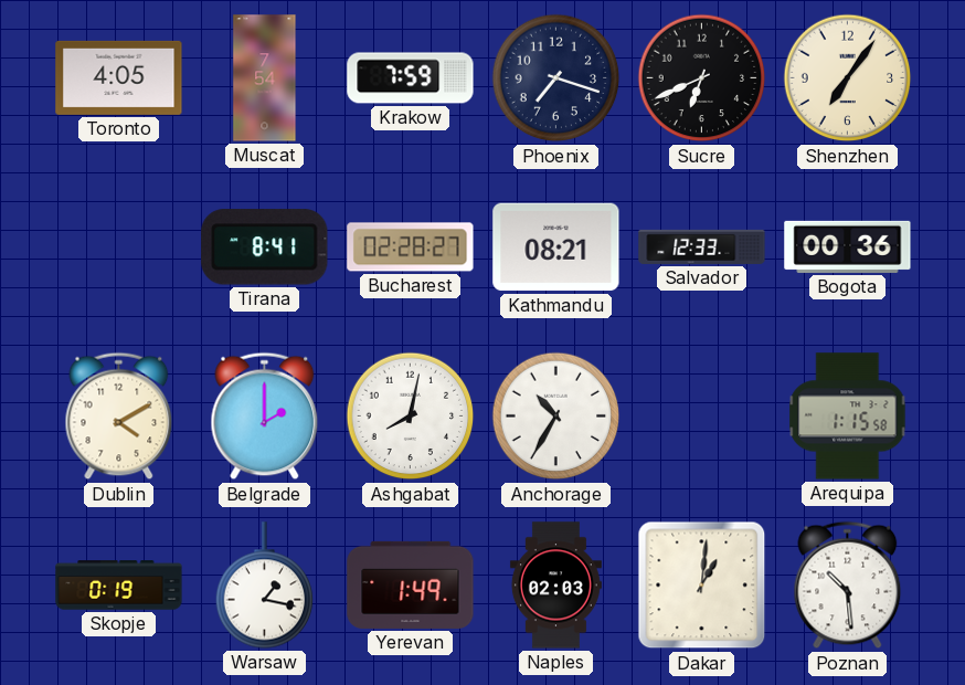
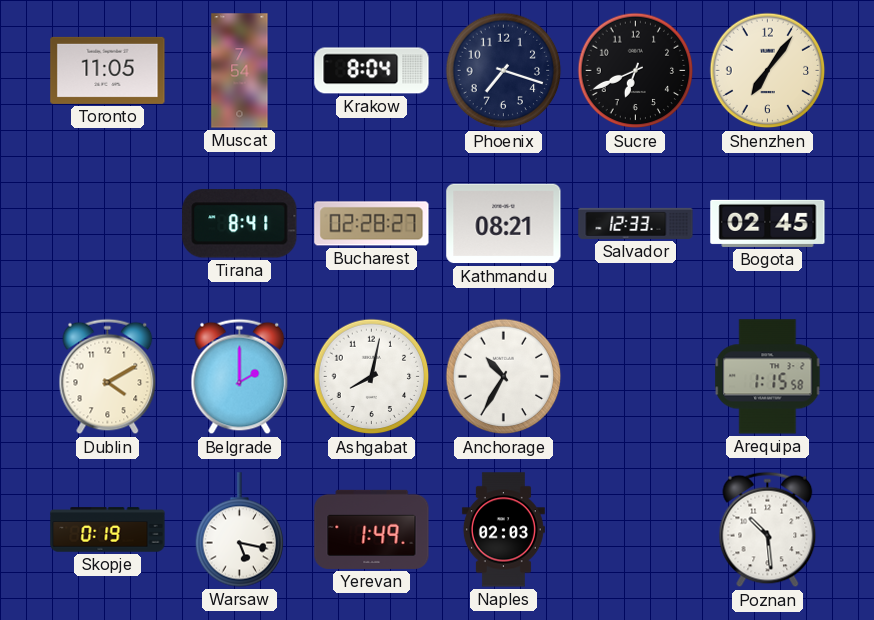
Toronto: 4:05 -> 11:05 (108, 70)
Krakow: 7:59 -> 8:04 (372, 71)
Bogota: 00:36 -> 02:45 (768, 223)
Warsaw: 1:17 -> 5:17 (240, 530)
Dakar: 1:01 -> none (702, 586)
